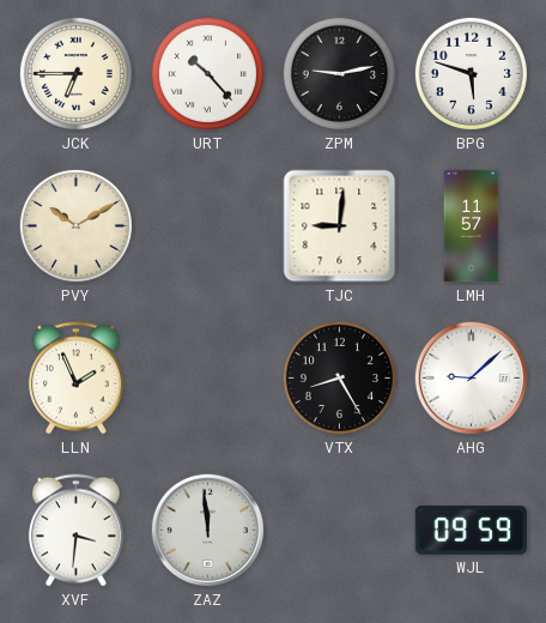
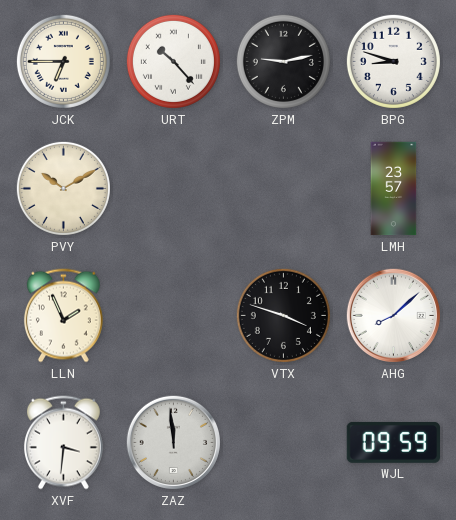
BPG: 5:48 -> 8:48 (393, 61)
TJC: 9:01 -> none (340, 226)
LMH: 11:57 -> 23:57 (394, 189)
VTX: 8:25 -> 3:48 (283, 315)
AHG: 9:08 -> 8:08 (393, 315)
